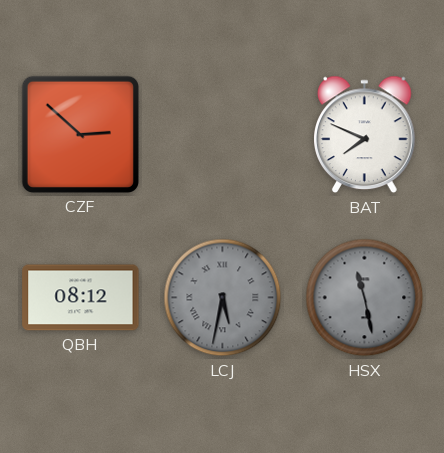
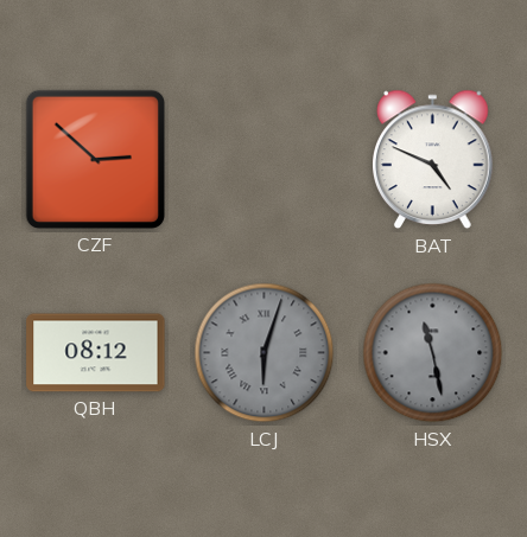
BAT: 7:49 -> 4:49 (433, 160)
LCJ: 5:32 -> 6:03 (265, 353)
